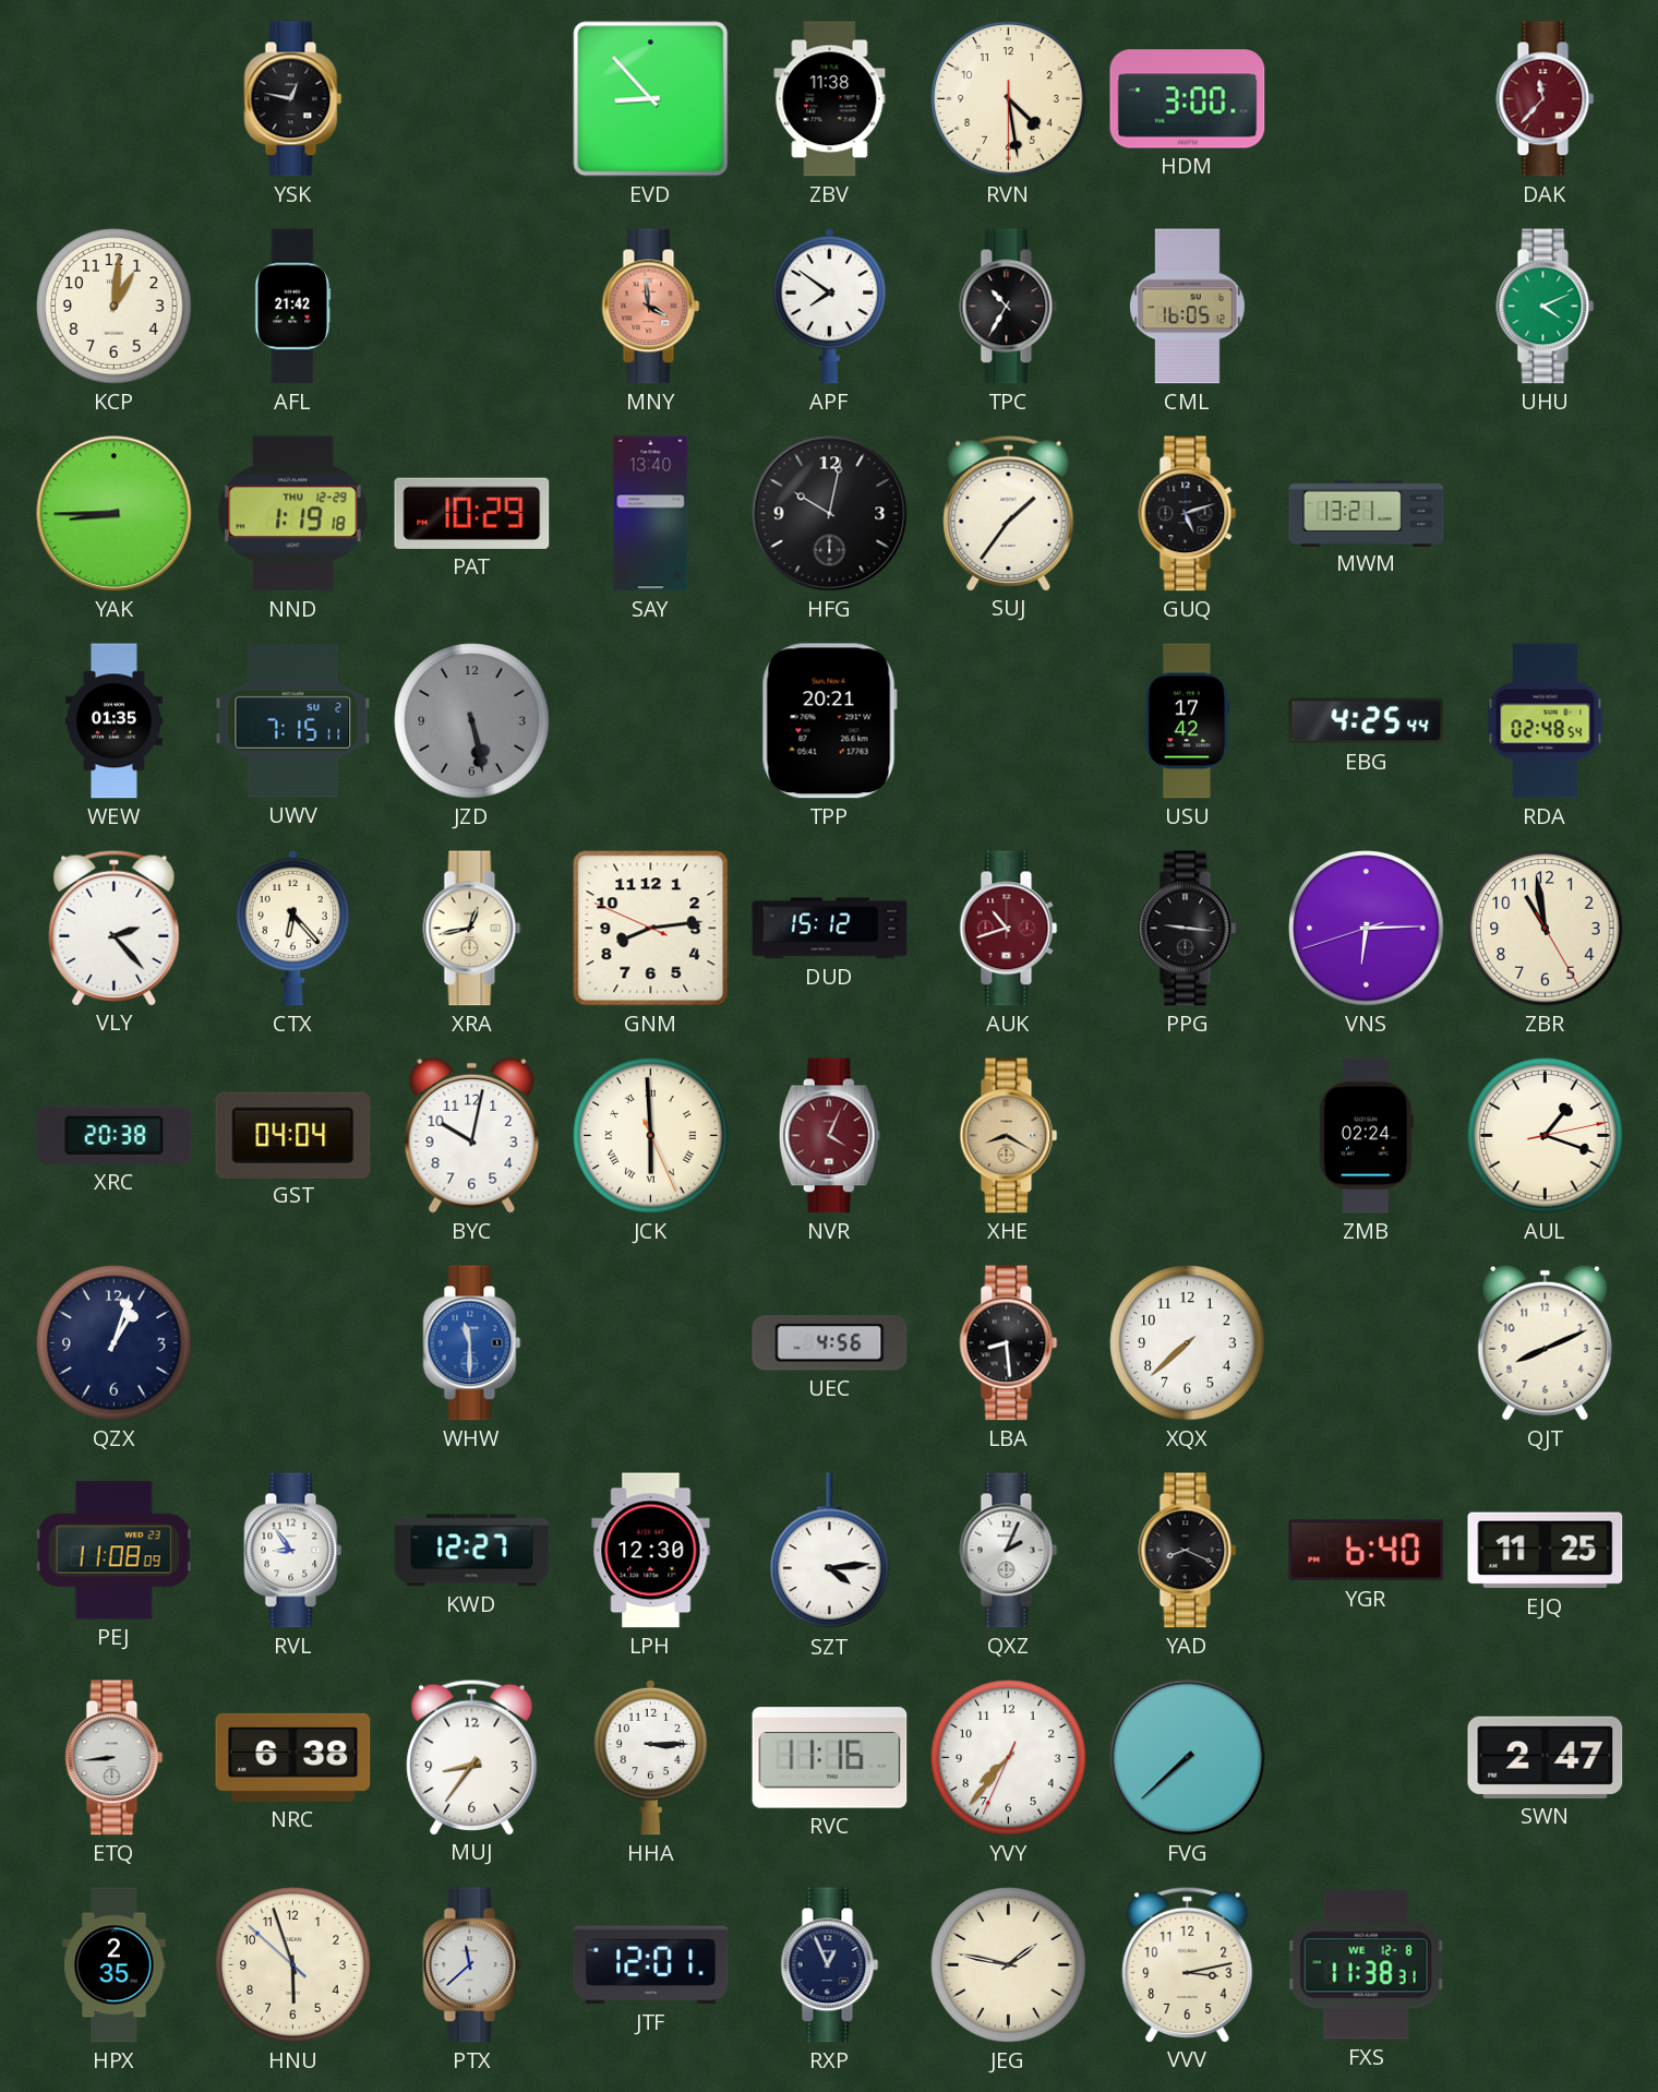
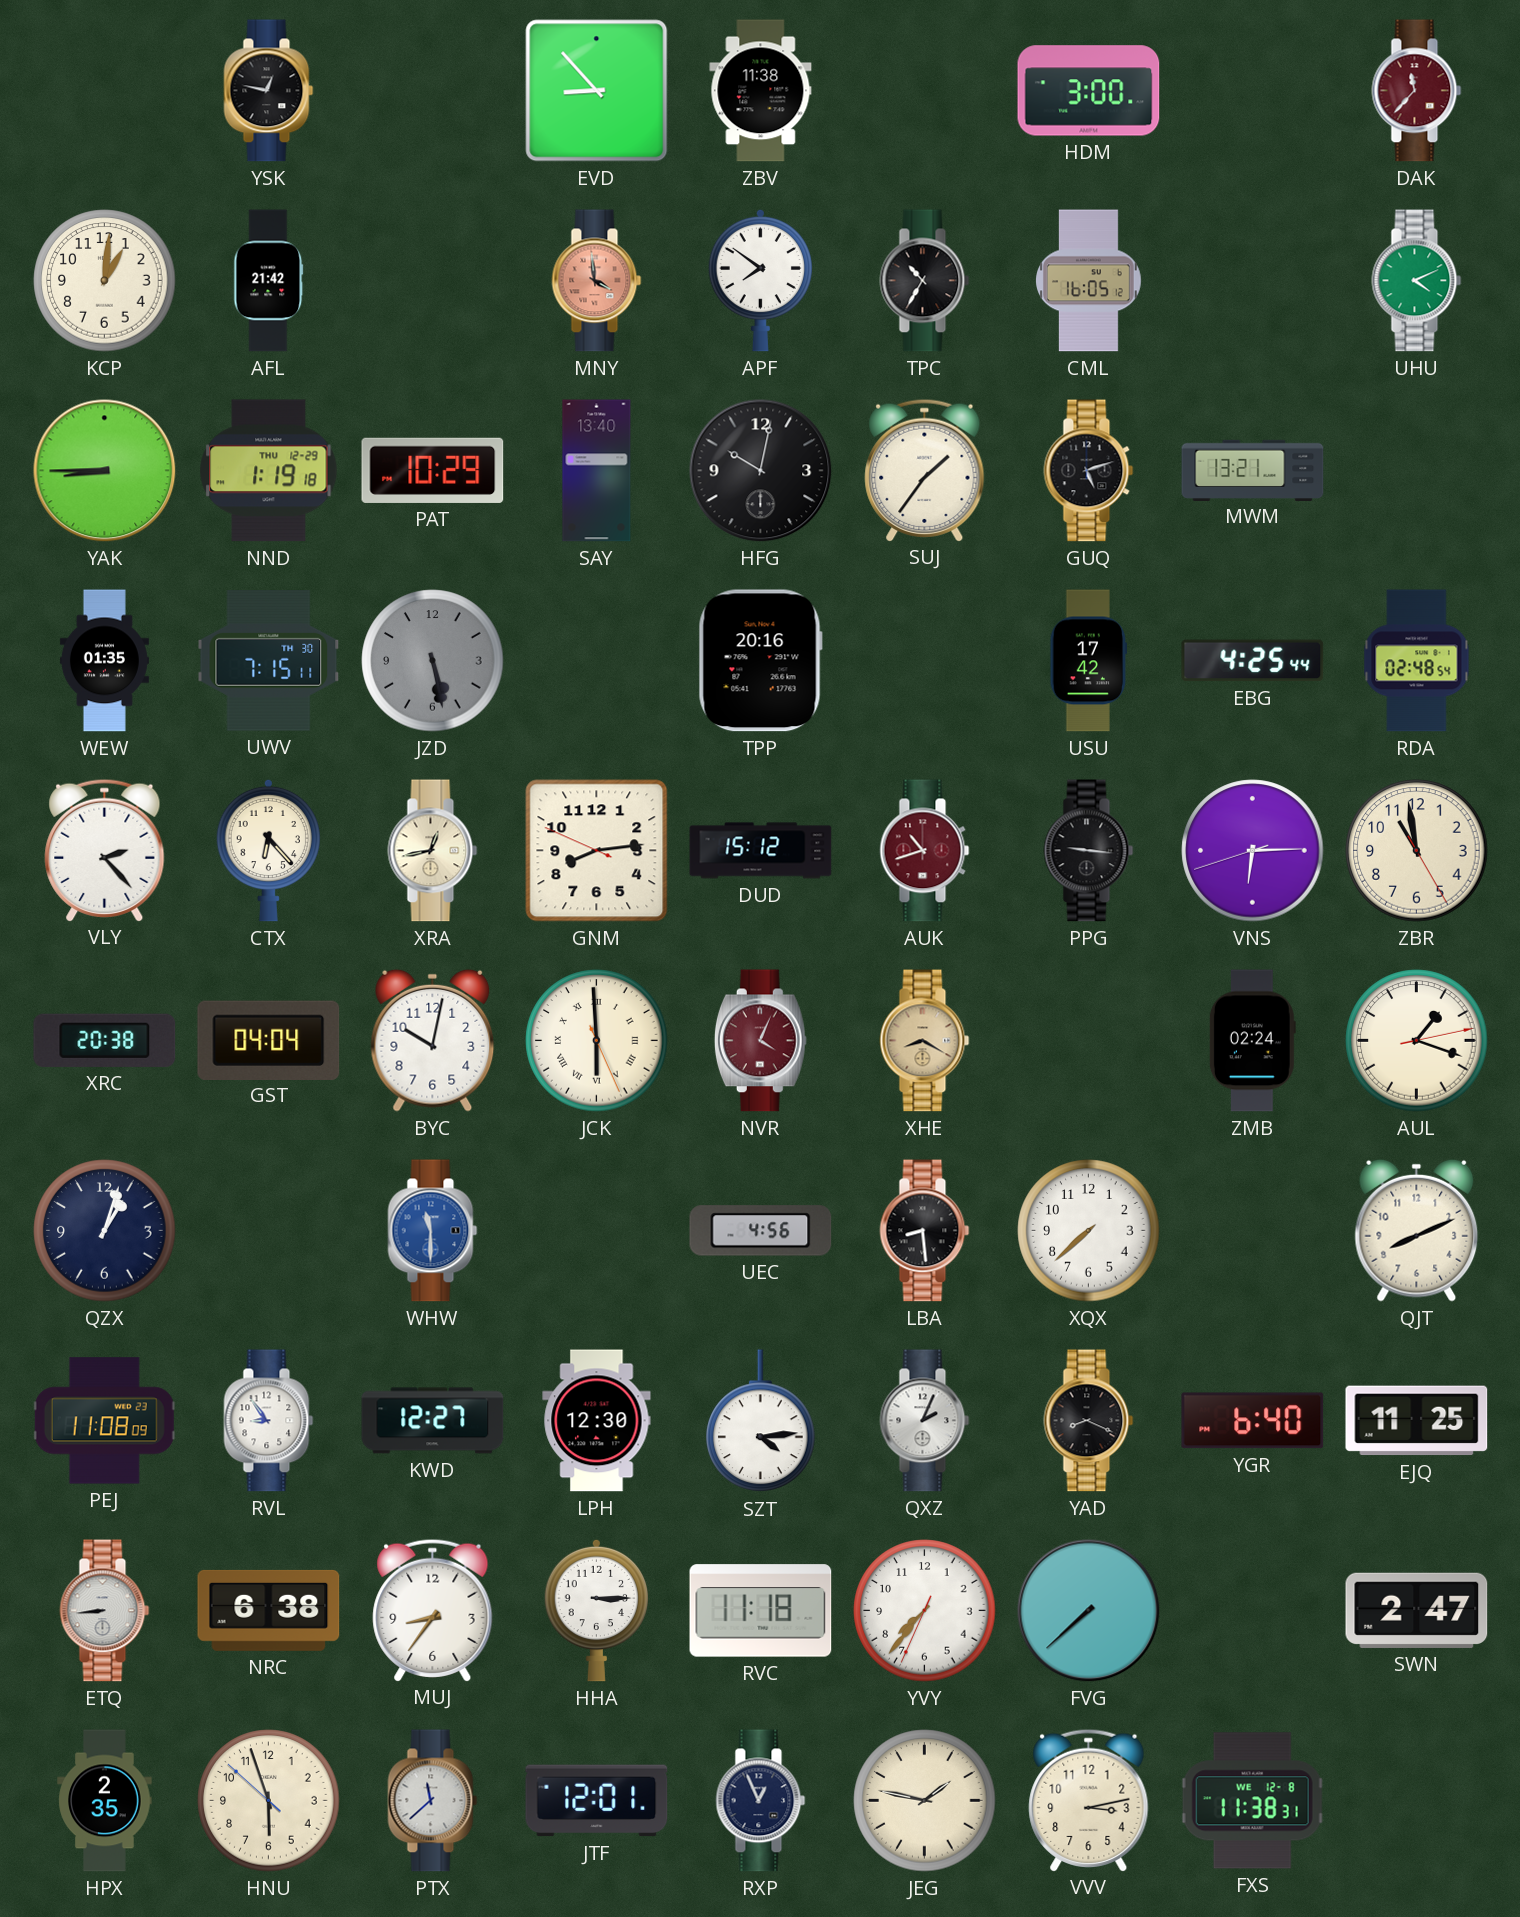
RVN: 4:28 -> none (1009, 99)
UWV date: SU 2 -> TH 30 (269, 661)
TPP: 20:21 -> 20:16 (760, 661)
RVC: 11:16 -> 11:18 (761, 1611)
